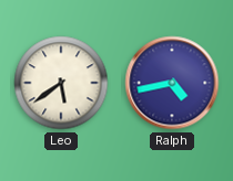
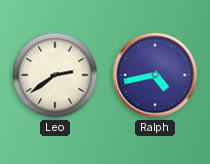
Leo: 5:39 -> 2:39 (55, 75)
